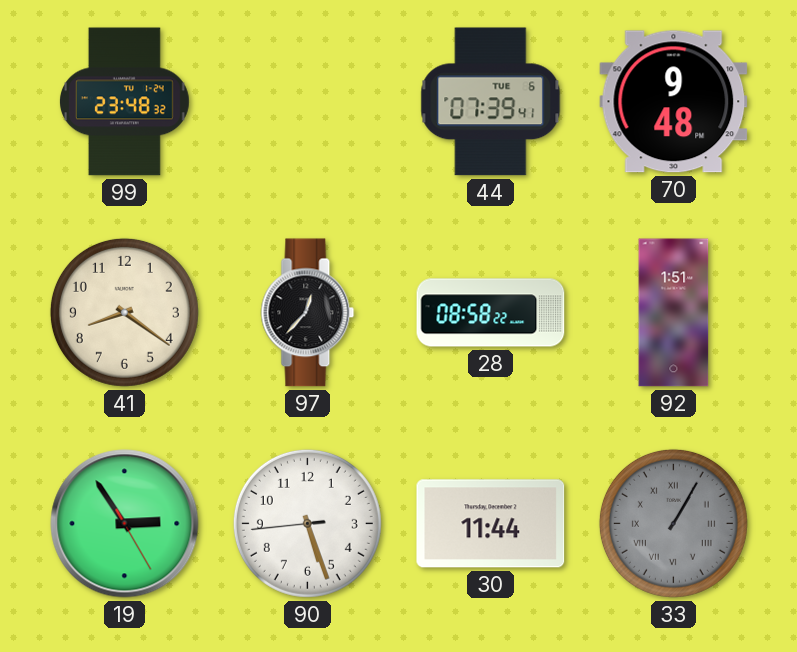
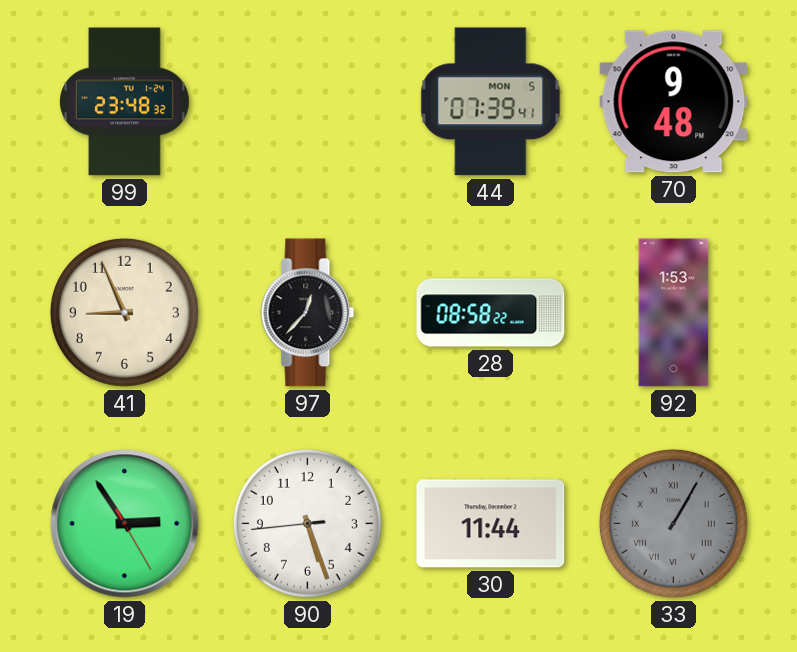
44 date: TUE 6 -> MON 5 (491, 102)
41: 8:21 -> 8:56 (124, 312)
92: 1:51 -> 1:53 (674, 313)
